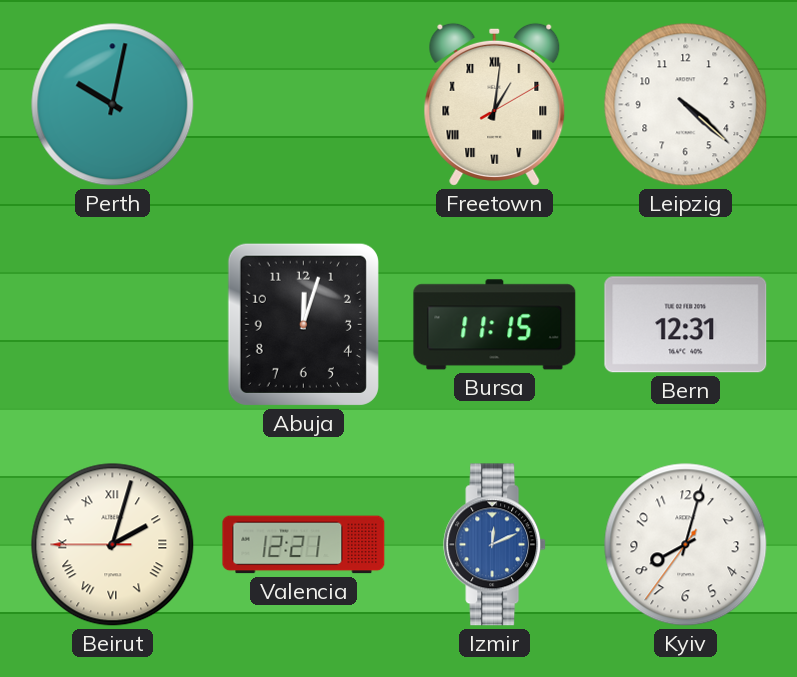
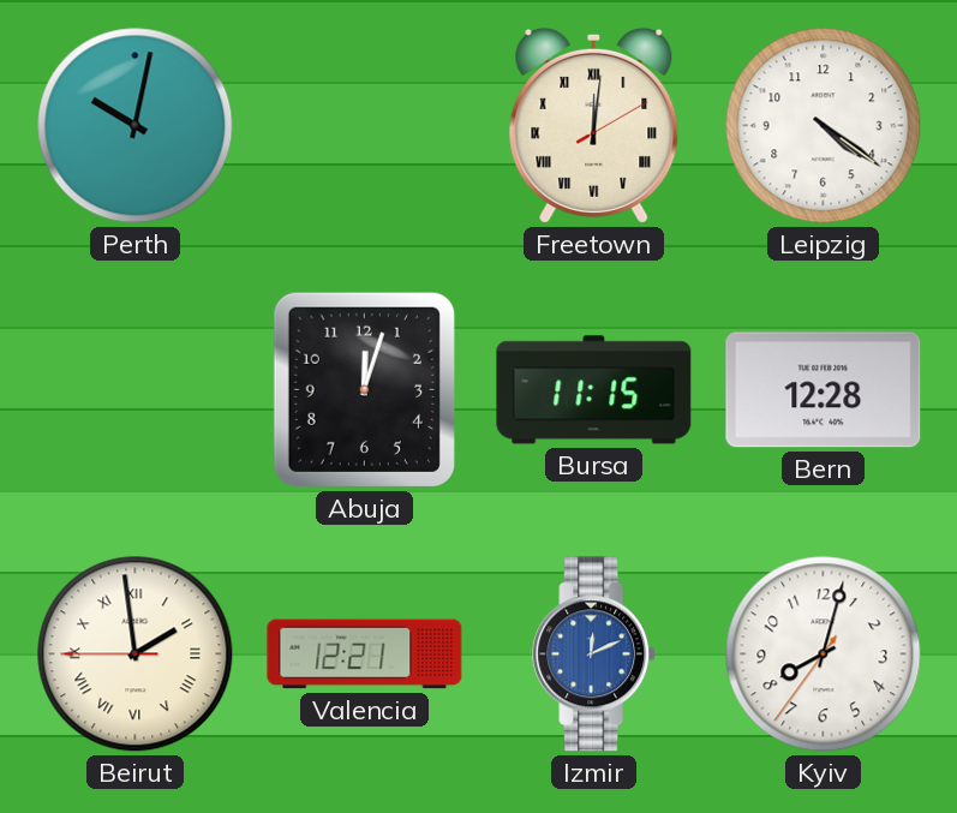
Freetown: 1:01 -> 12:01 (594, 125)
Leipzig: 4:22 -> 4:21 (824, 126)
Bern: 12:31 -> 12:28 (824, 390)
Beirut: 2:02 -> 1:58 (136, 654)
